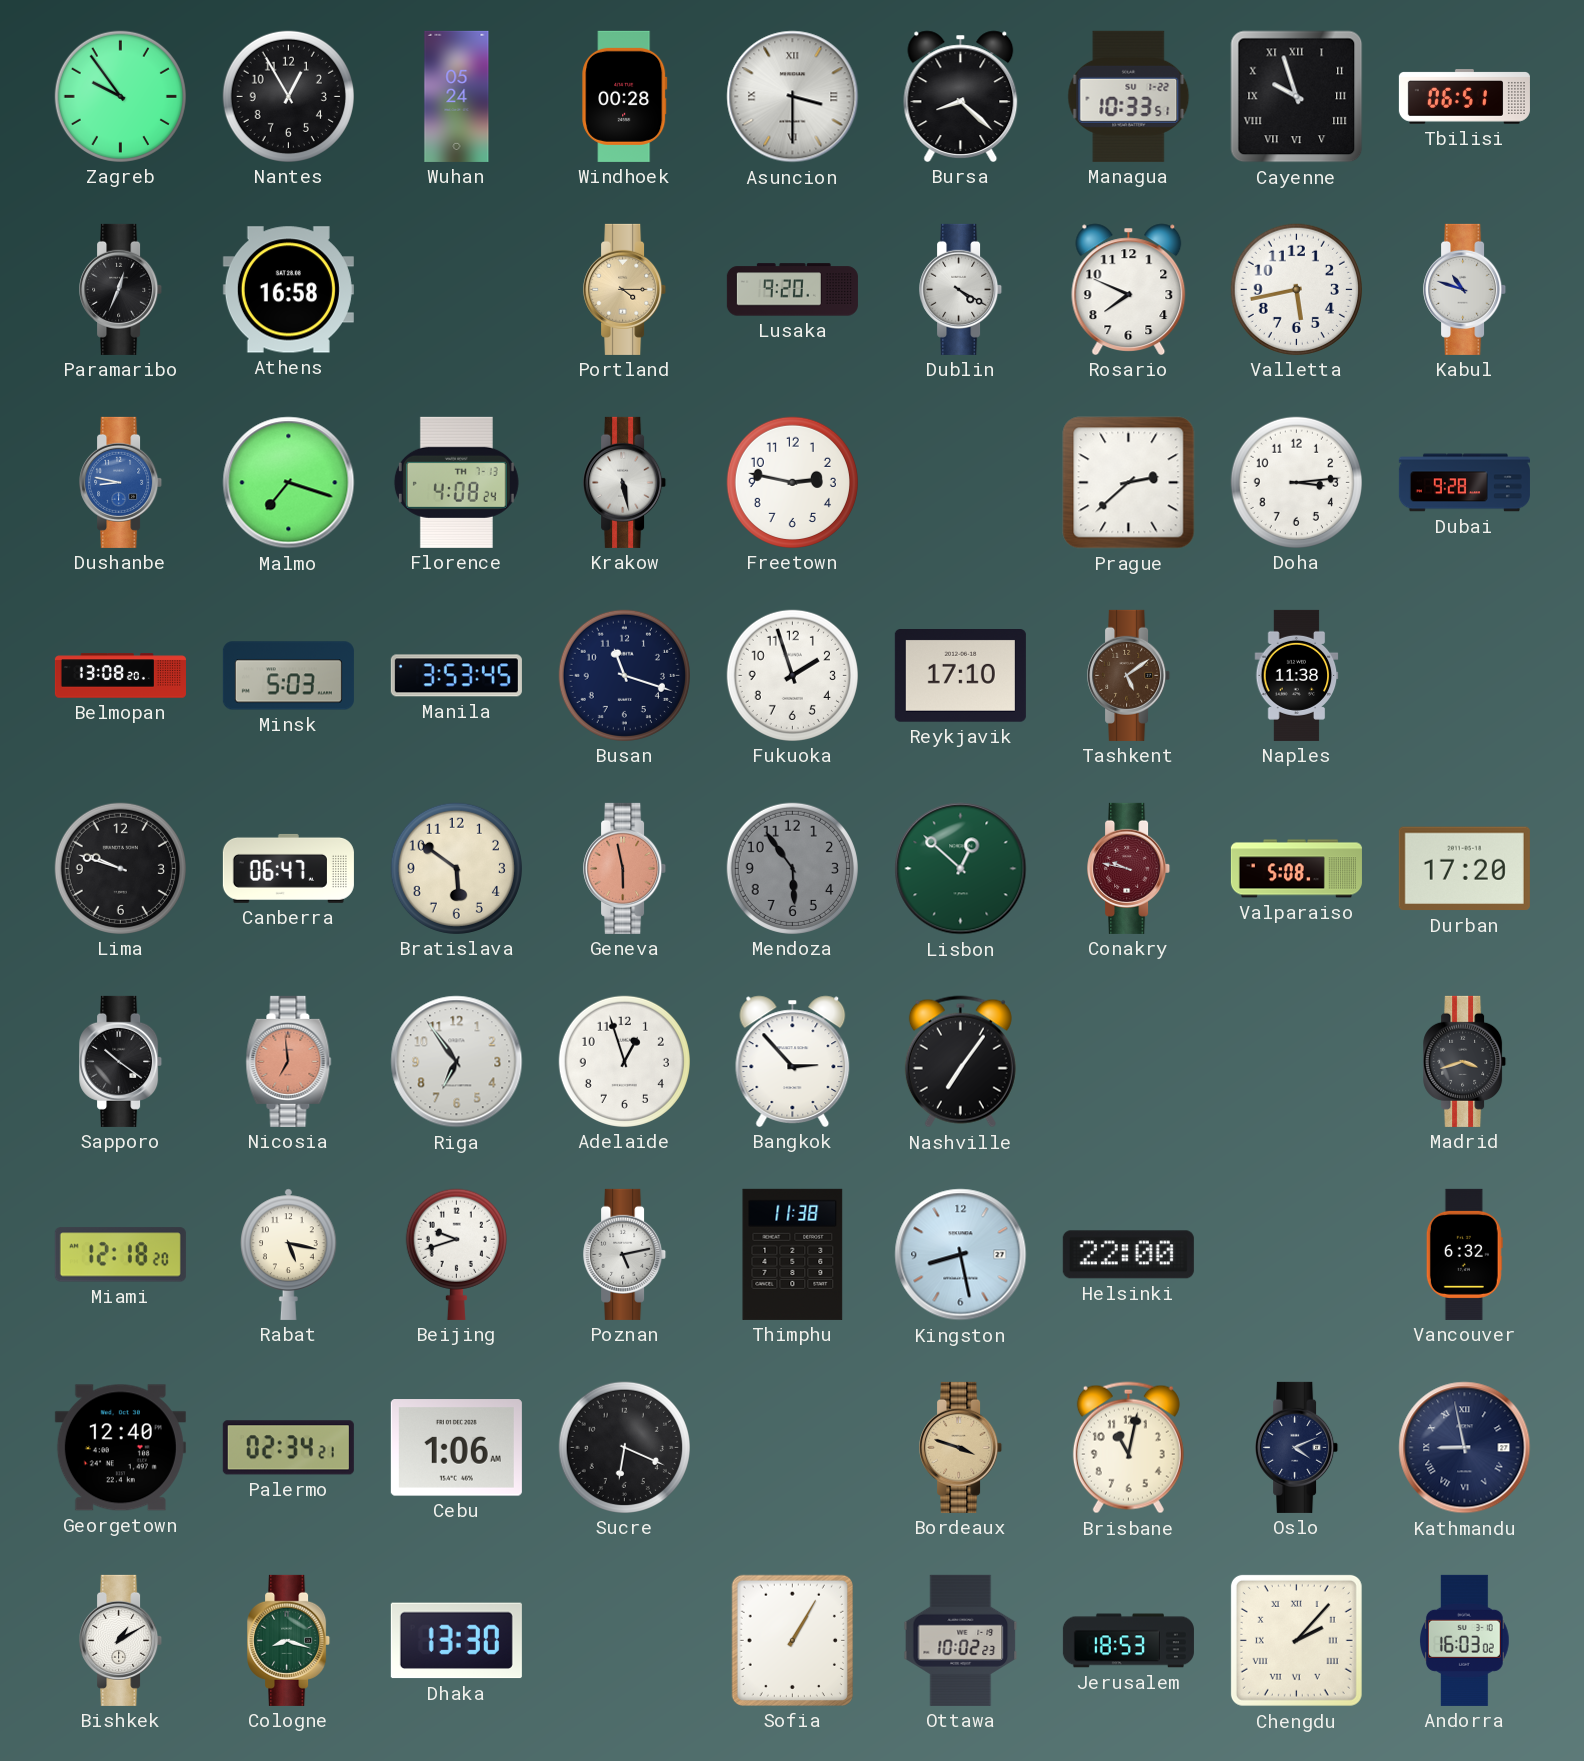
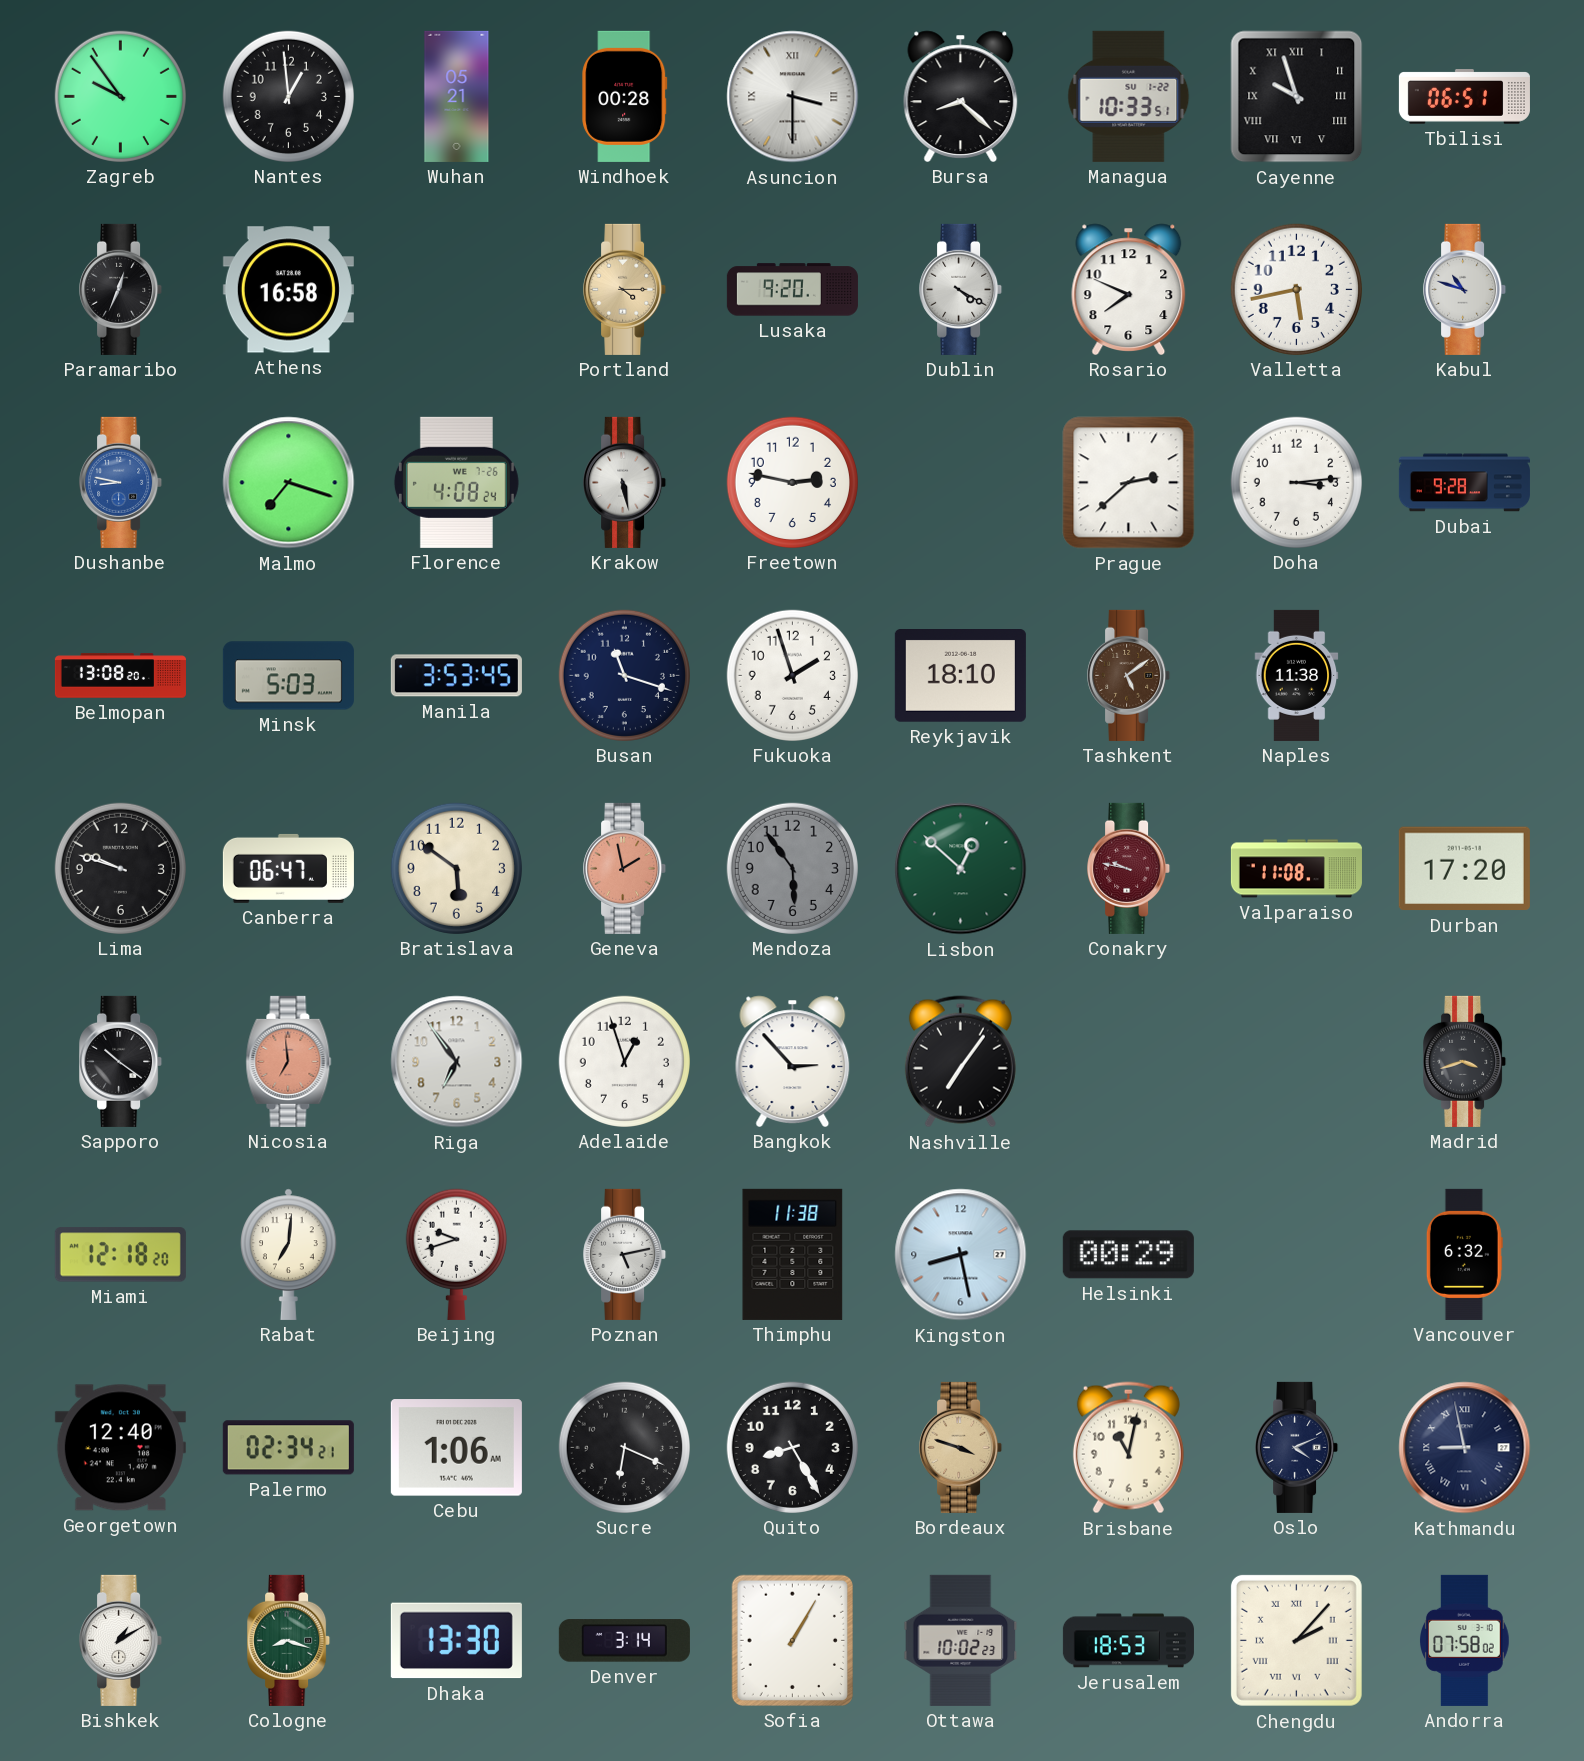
Nantes: 12:55 -> 12:59 (288, 96)
Wuhan: 05:24 -> 05:21 (457, 96)
Florence date: TH 7-13 -> WE 7-26 (456, 482)
Reykjavik: 17:10 -> 18:10 (960, 676)
Geneva: 5:58 -> 1:58 (625, 868)
Valparaiso: 5:08 -> 11:08 (1296, 869)
Rabat: 5:17 -> 7:01 (289, 1254)
Helsinki: 22:00 -> 00:29 (1128, 1255)
Quito: none -> 8:25 (792, 1447)
Denver: none -> 3:14 (624, 1641)
Andorra: 16:03 -> 07:58 (1465, 1640)
